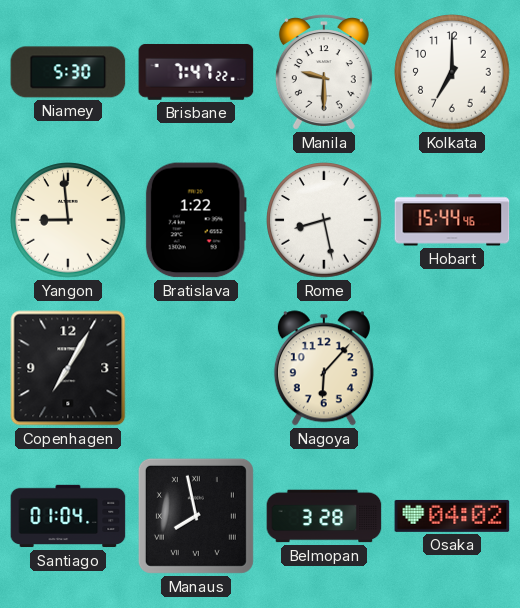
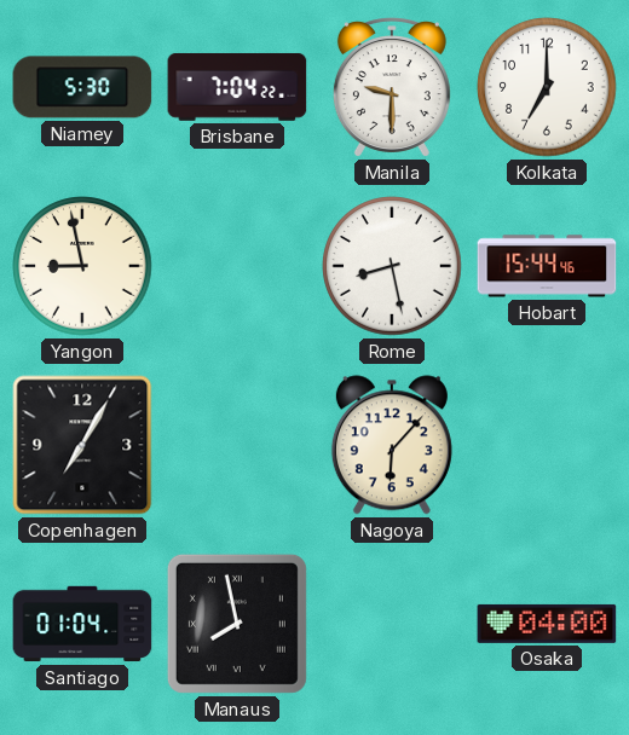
Brisbane: 7:47 -> 7:04 (237, 87)
Yangon: 8:59 -> 8:58 (82, 266)
Bratislava: 1:22 -> none (196, 220)
Belmopan: 3:28 -> none (324, 516)
Osaka: 04:02 -> 04:00 (547, 624)
